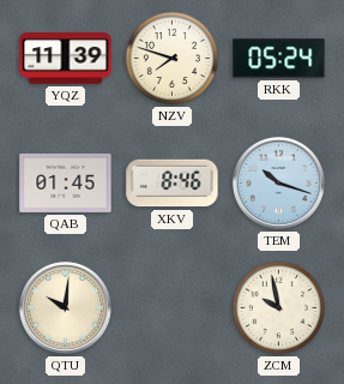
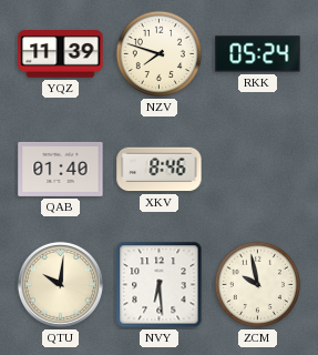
QAB: 01:45 -> 01:40 (61, 169)
TEM: 10:18 -> none (278, 182)
NVY: none -> 6:29 (160, 285)
